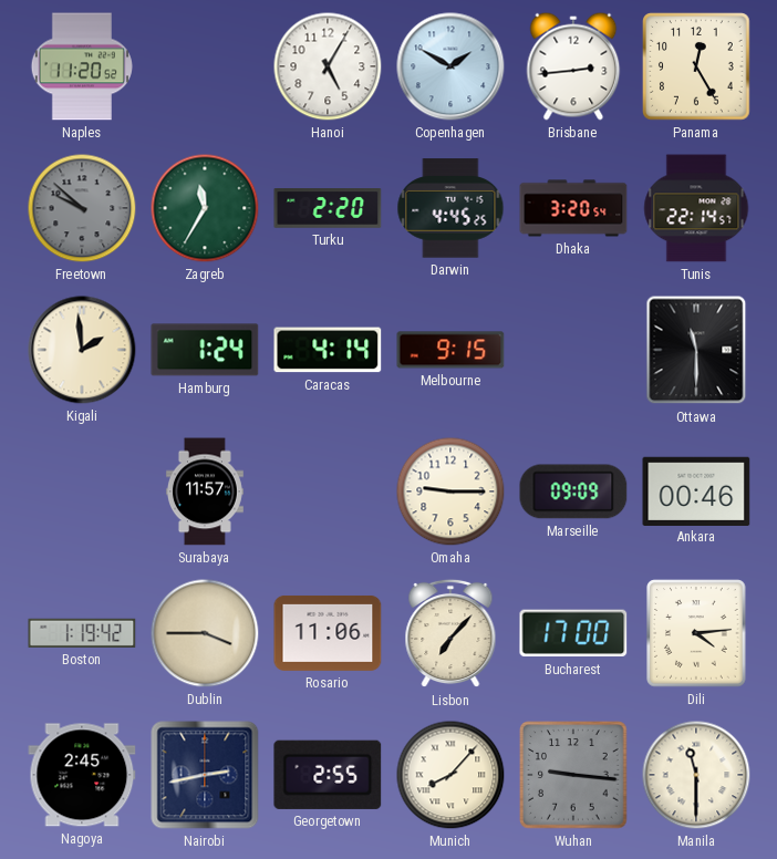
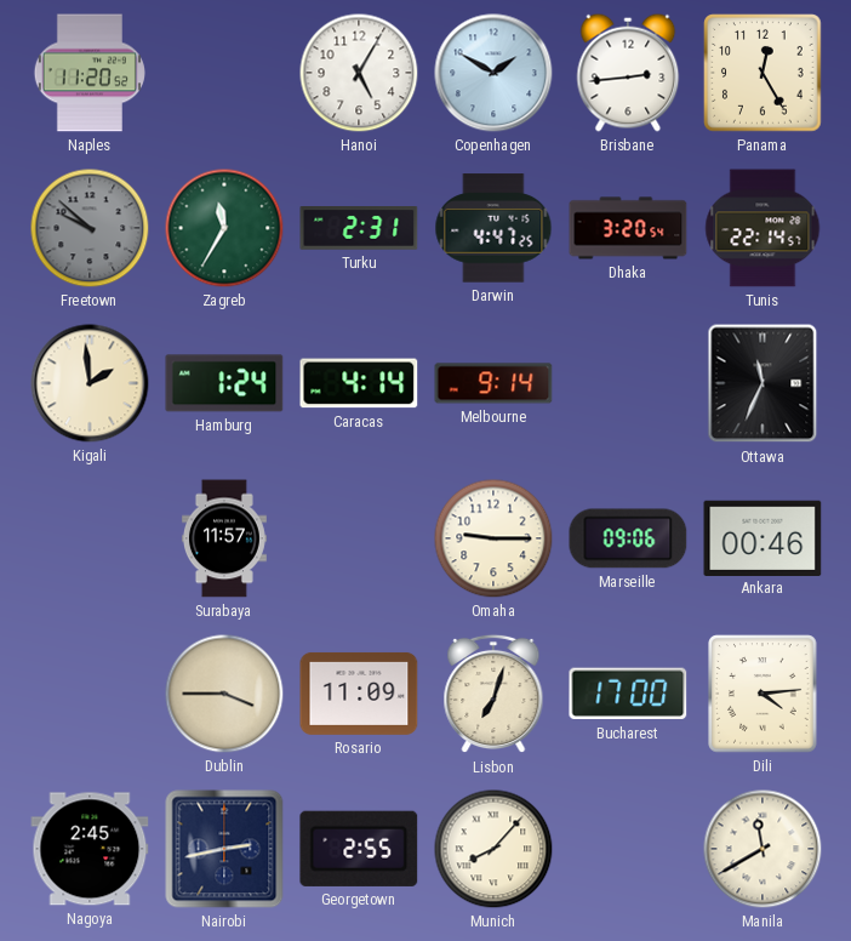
Turku: 2:20 -> 2:31 (359, 229)
Darwin: 4:45 -> 4:47 (493, 228)
Melbourne: 9:15 -> 9:14 (493, 383)
Ottawa: 11:30 -> 11:34 (763, 383)
Marseille: 09:09 -> 09:06 (628, 538)
Boston: 1:19 -> none (82, 633)
Rosario: 11:06 -> 11:09 (359, 694)
Lisbon: 7:07 -> 7:03 (493, 694)
Wuhan: 9:16 -> none (573, 775)
Manila: 11:30 -> 11:40 (763, 849)
